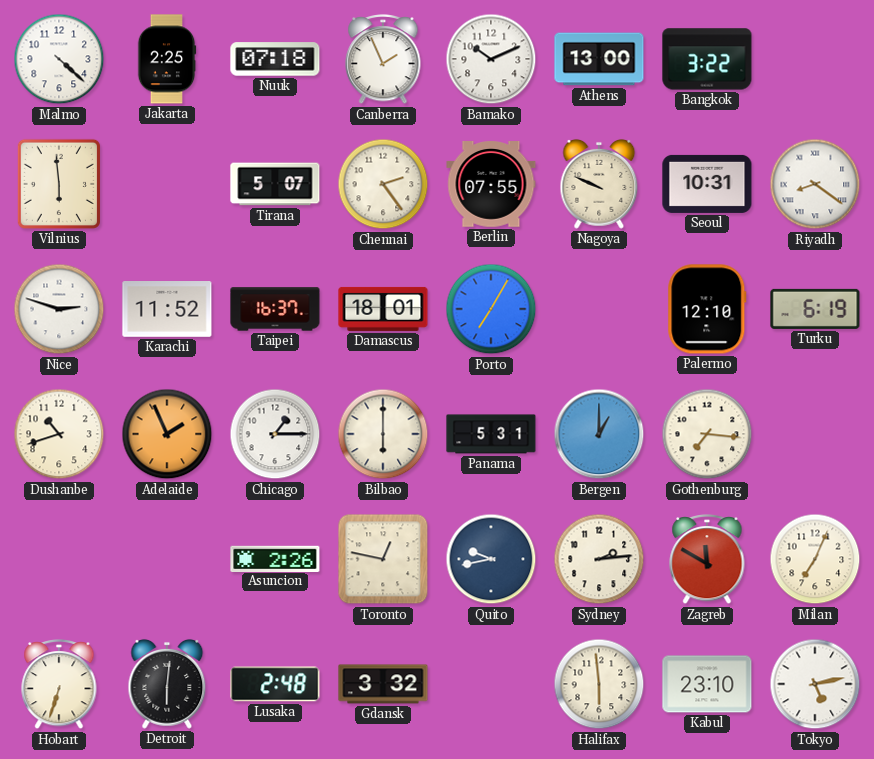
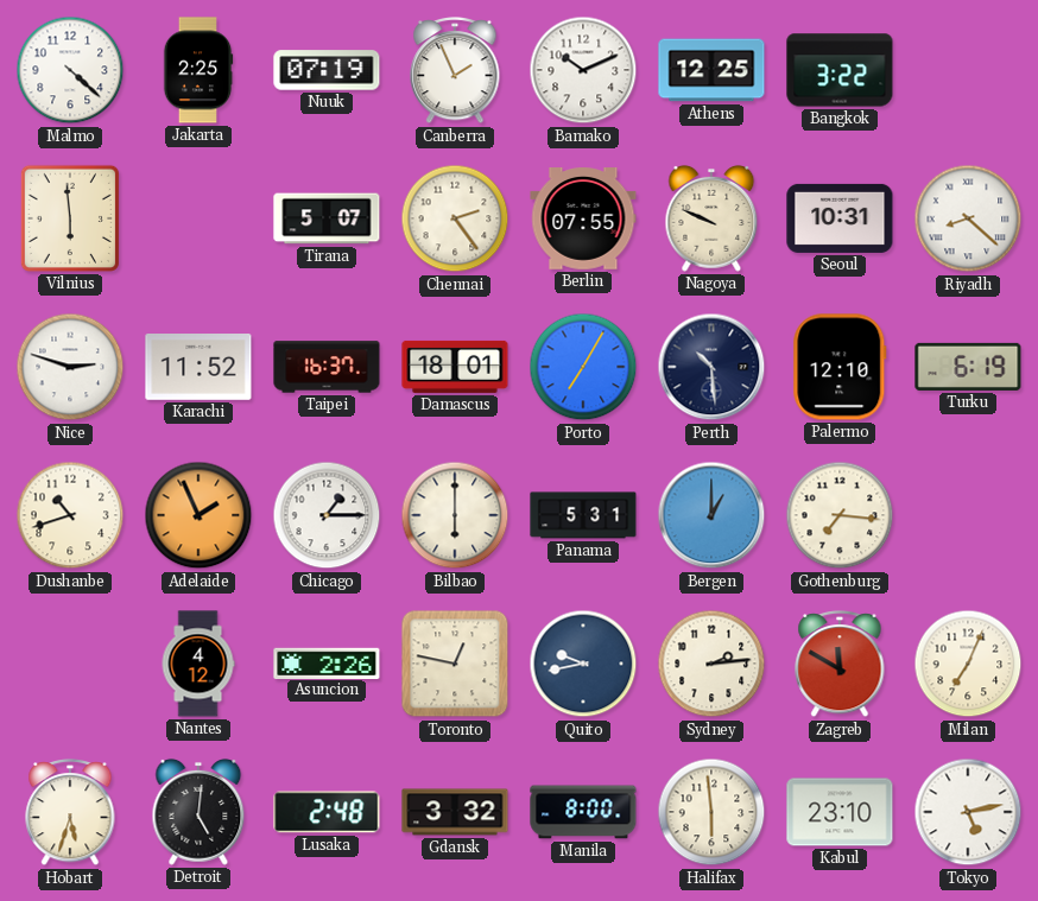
Nuuk: 07:18 -> 07:19 (327, 70)
Athens: 13:00 -> 12:25 (711, 70)
Riyadh: 8:21 -> 8:22 (968, 218)
Perth: none -> 10:29 (711, 367)
Nantes: none -> 4:12 (198, 664)
Hobart: 6:33 -> 5:33 (70, 813)
Detroit: 6:01 -> 5:01 (198, 812)
Manila: none -> 8:00 (583, 812)
